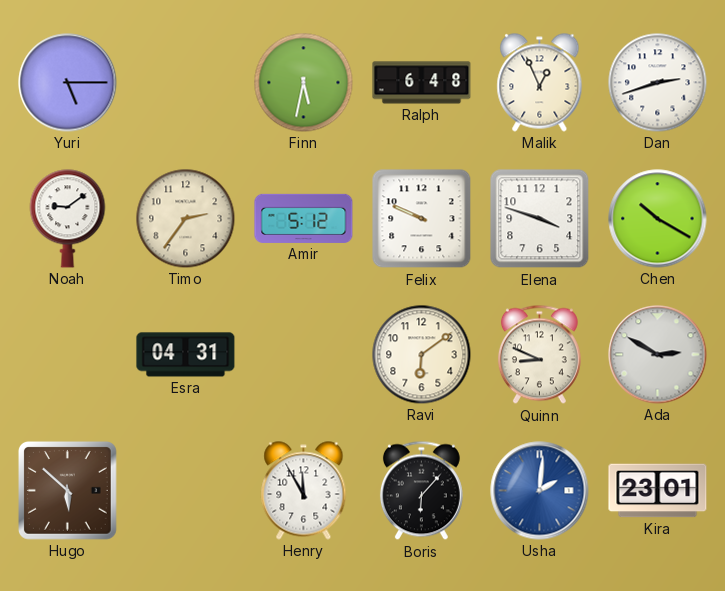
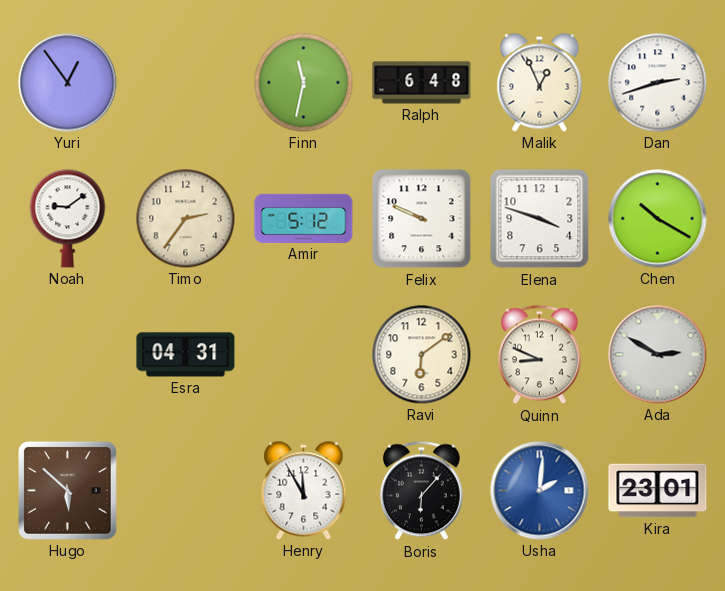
Yuri: 5:15 -> 12:54 (68, 83)
Finn: 5:32 -> 11:32 (304, 83)
